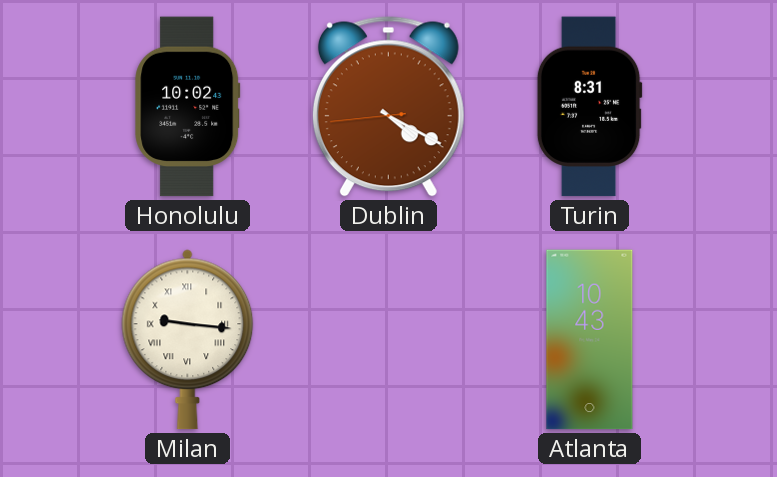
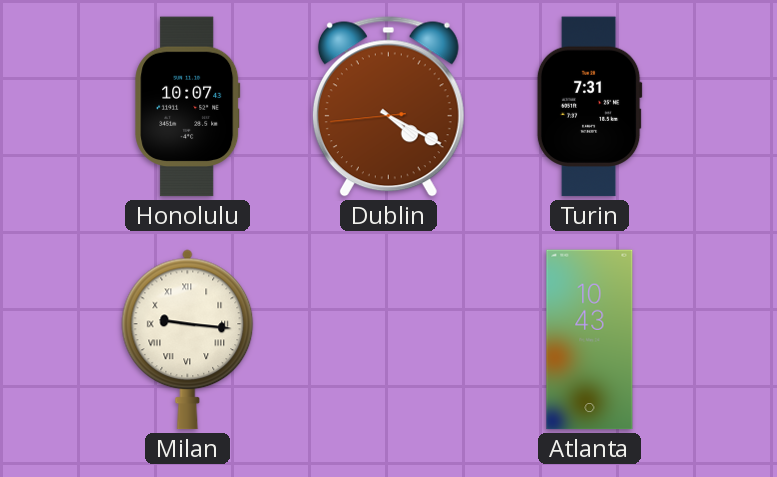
Honolulu: 10:02 -> 10:07 (188, 107)
Turin: 8:31 -> 7:31 (589, 107)
